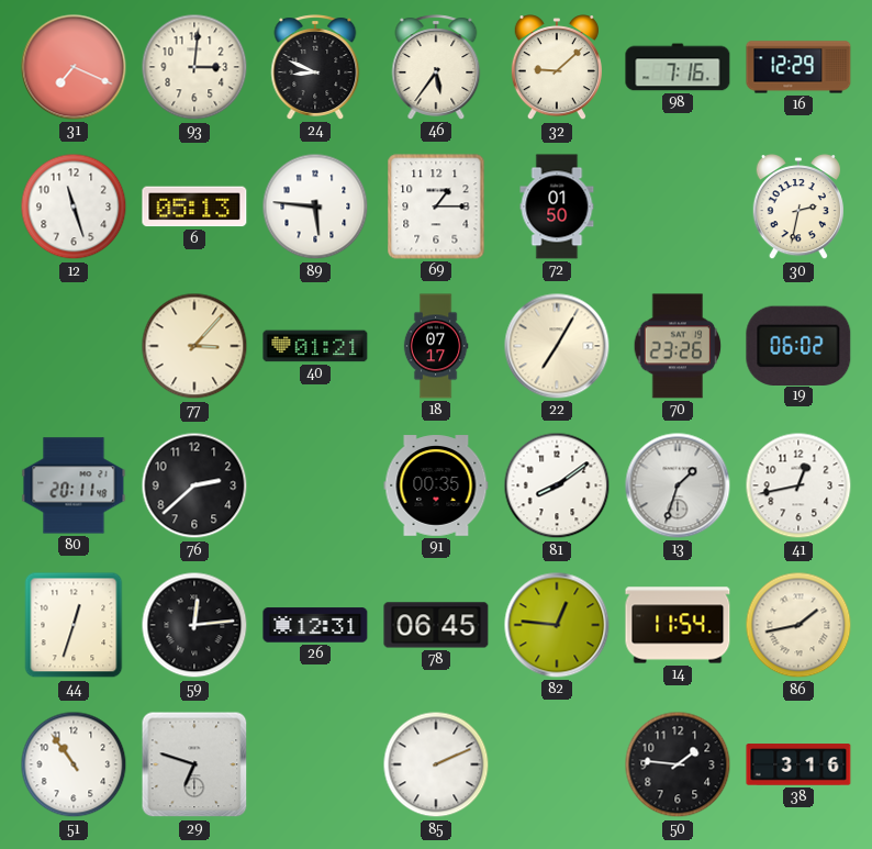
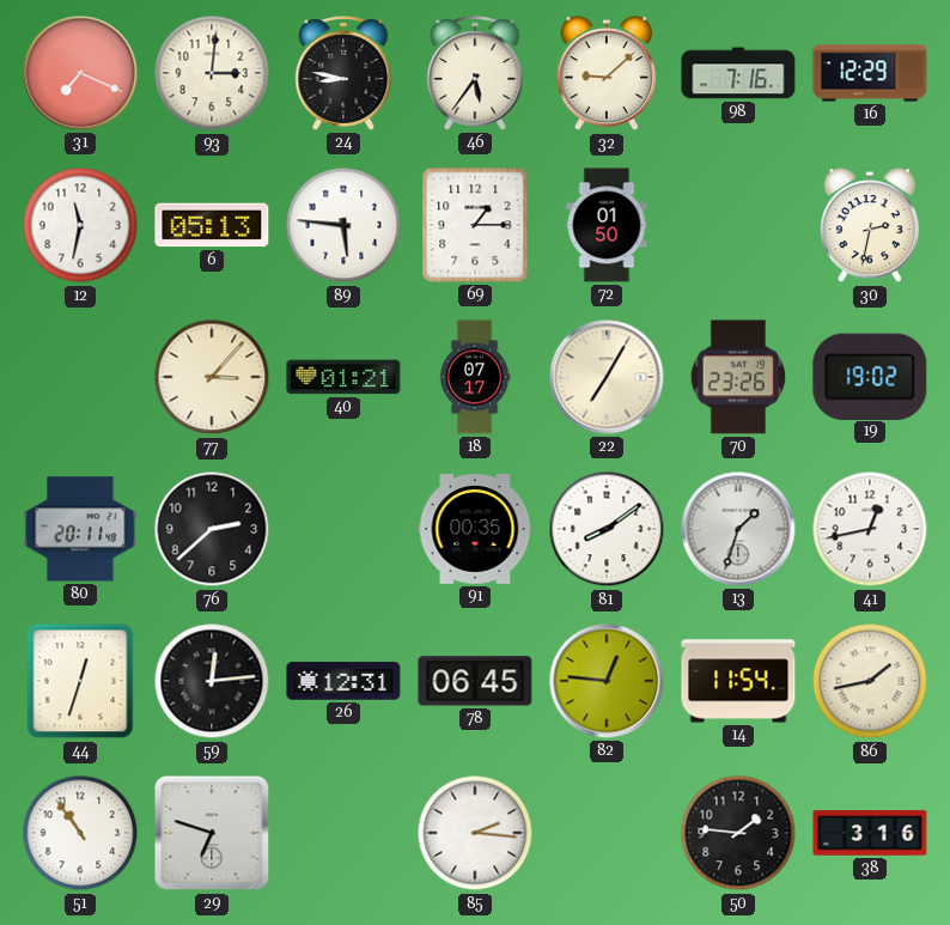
24: 8:49 -> 8:47 (343, 73)
12: 11:27 -> 11:32 (80, 225)
19: 06:02 -> 19:02 (870, 376)
85: 2:11 -> 2:16 (475, 833)
